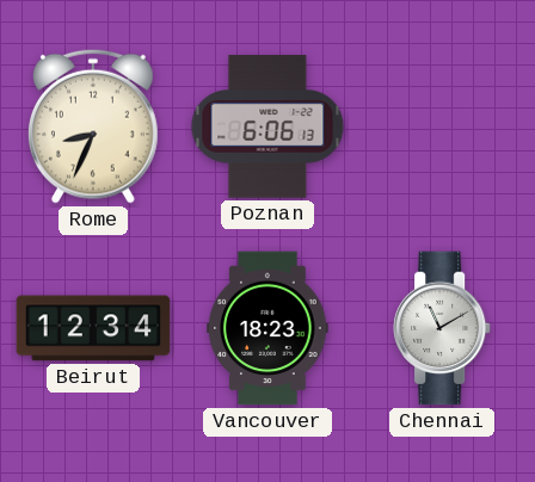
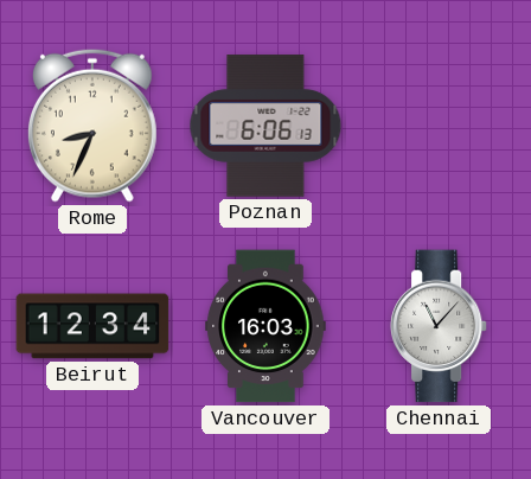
Vancouver: 18:23 -> 16:03 (265, 326)
Chennai: 11:10 -> 11:07 (439, 326)
